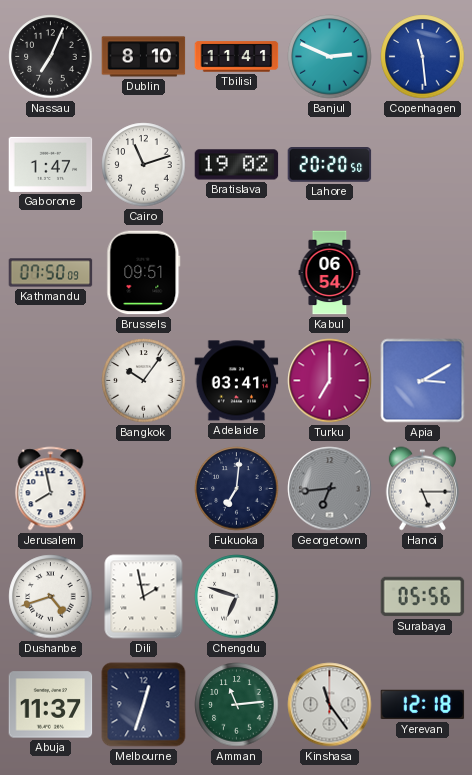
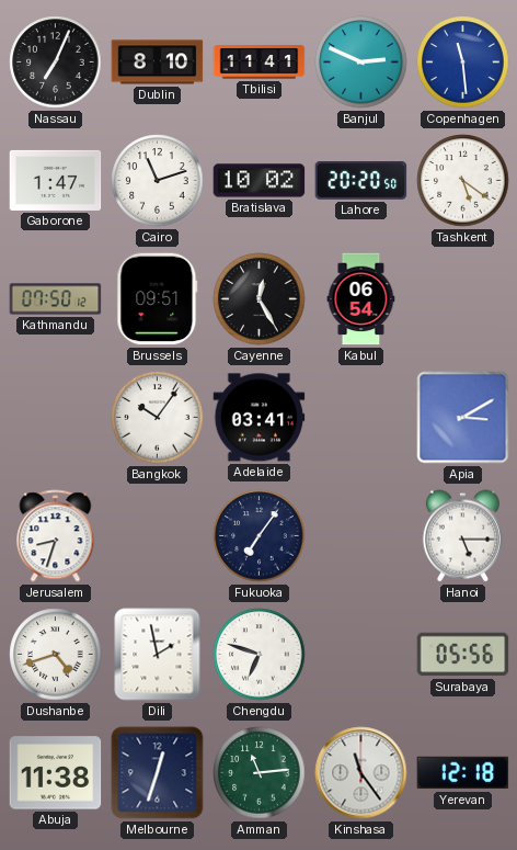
Bratislava: 19:02 -> 10:02 (260, 181)
Tashkent: none -> 5:21 (463, 181)
Kathmandu: 07:50:09 -> 07:50:12 (56, 299)
Cayenne: none -> 12:25 (260, 299)
Turku: 7:00 -> none (330, 381)
Jerusalem: 7:58 -> 8:33 (56, 536)
Fukuoka: 7:01 -> 7:06 (260, 536)
Georgetown: 6:44 -> none (330, 489)
Abuja: 11:37 -> 11:38 (56, 773)
